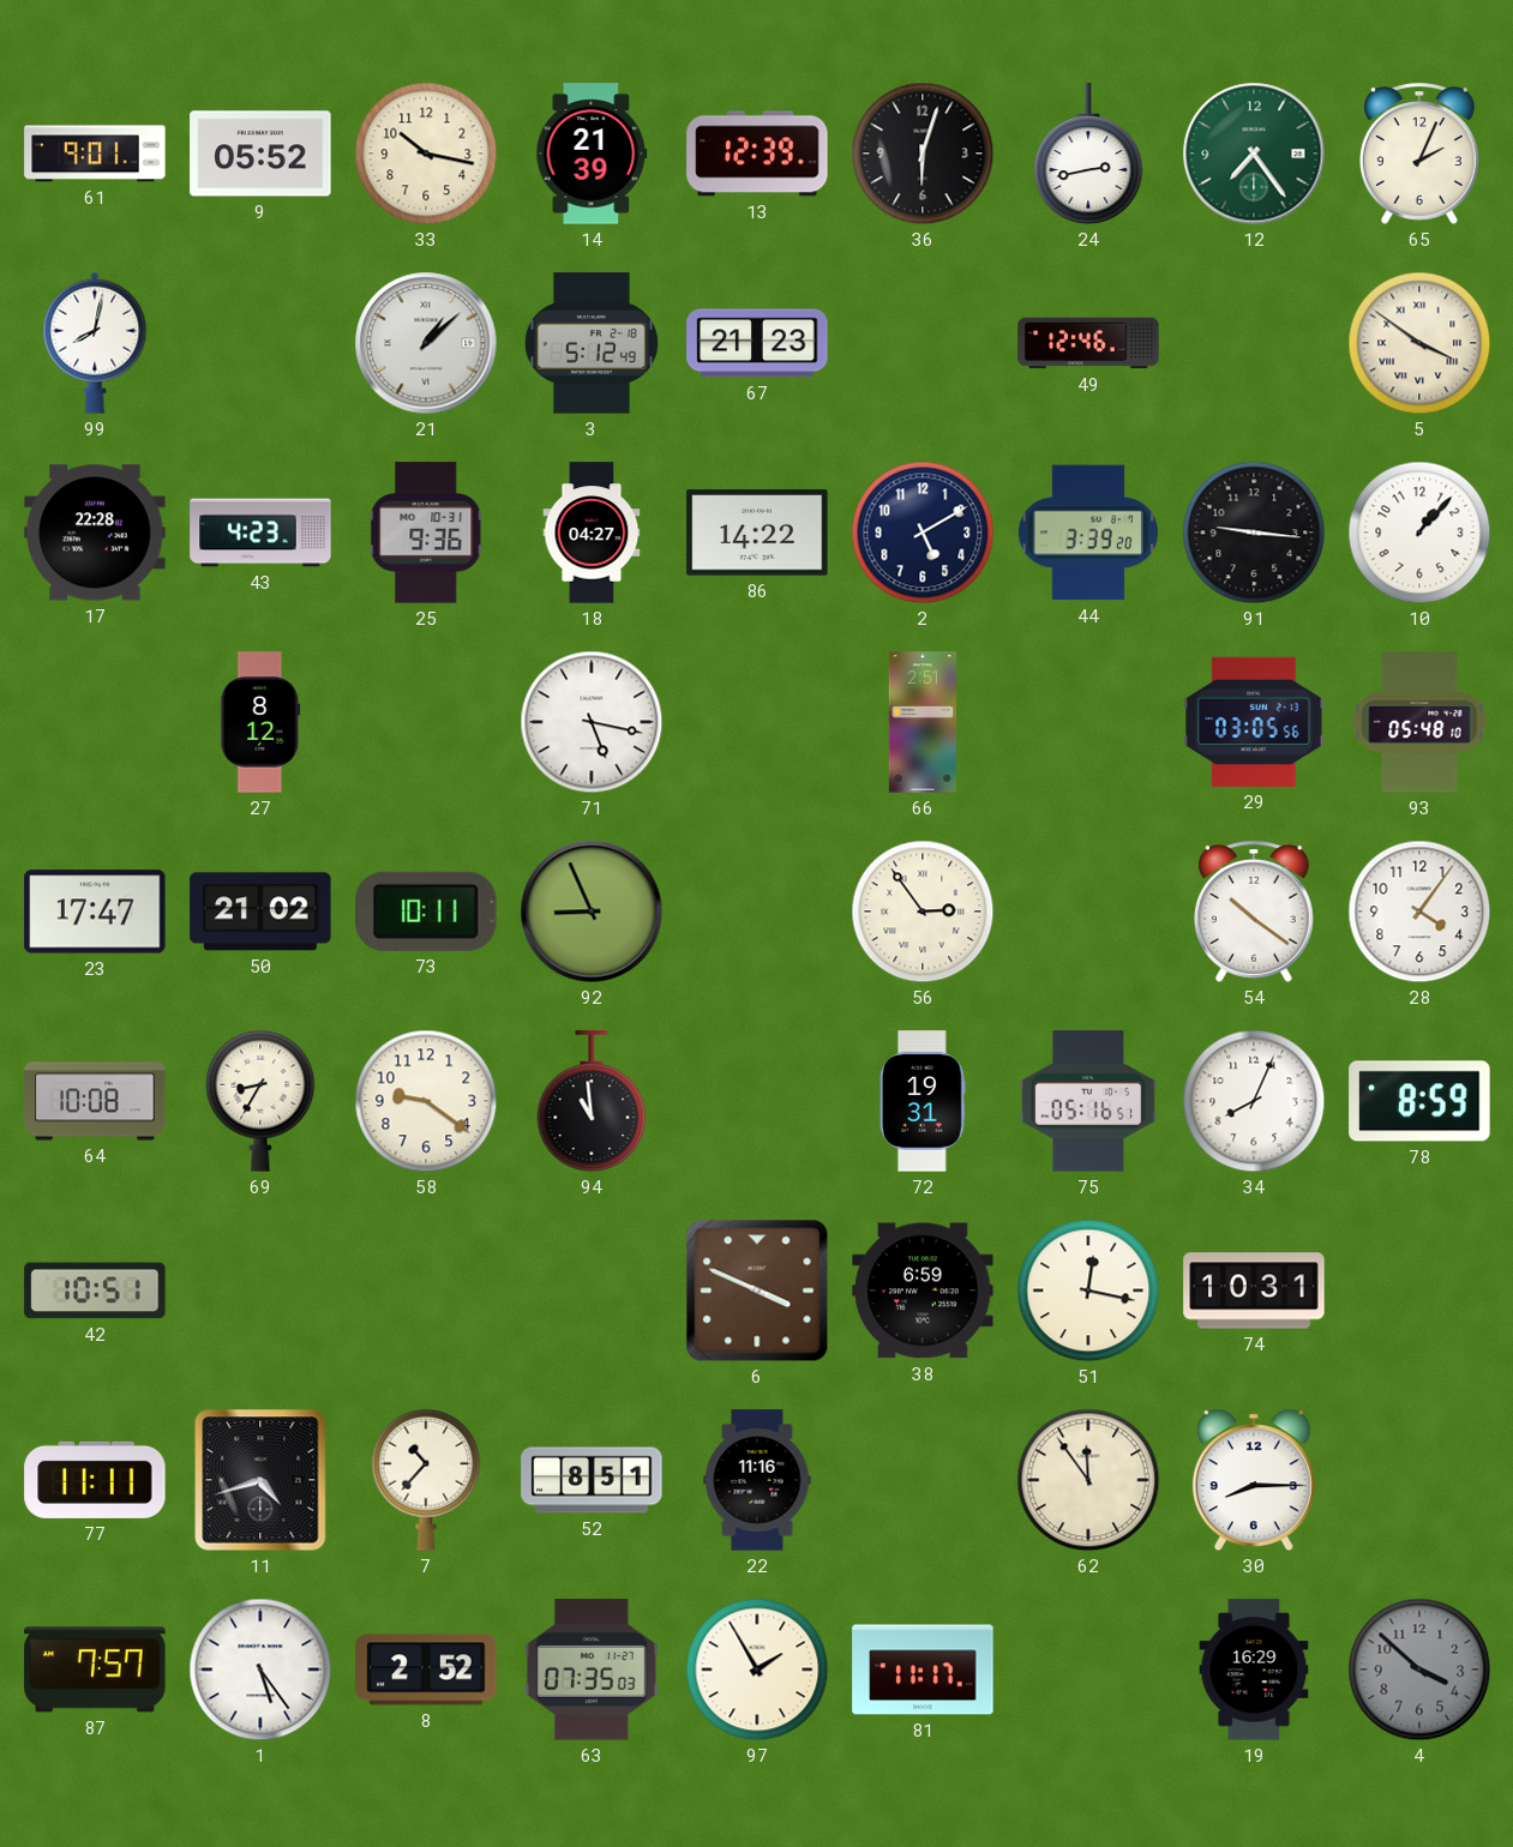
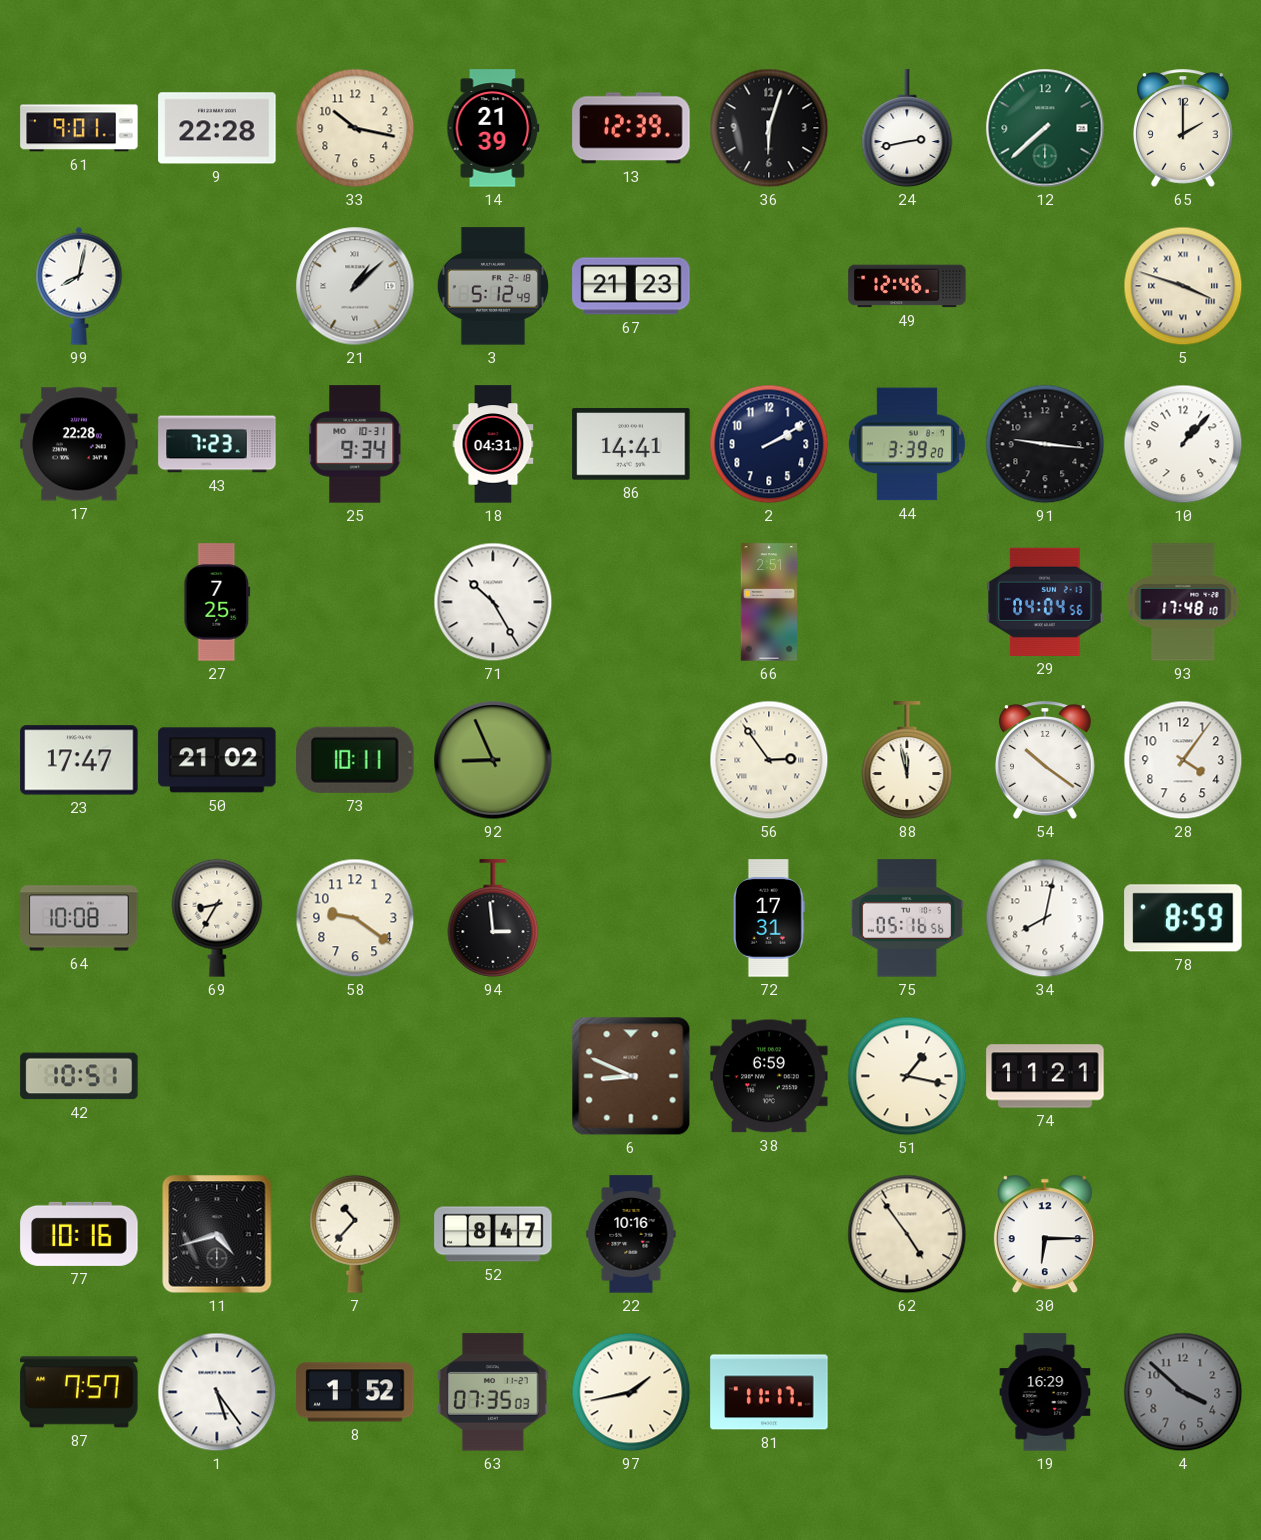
9: 05:52 -> 22:28 (217, 128)
12: 7:24 -> 7:38 (1045, 128)
65: 2:04 -> 2:00 (1183, 128)
5: 3:51 -> 3:48 (1183, 286)
43: 4:23 -> 7:23 (217, 444)
25: 9:36 -> 9:34 (355, 444)
18: 04:27 -> 04:31 (493, 444)
86: 14:22 -> 14:41 (631, 444)
2: 5:10 -> 2:10 (769, 444)
27: 8:12 -> 7:25 (217, 602)
71: 5:17 -> 10:25 (493, 602)
29: 03:05 -> 04:04 (1045, 602)
93: 05:48 -> 17:48 (1183, 602)
88: none -> 11:58 (907, 760)
94: 10:59 -> 2:59 (493, 918)
72: 19:31 -> 17:31 (769, 918)
75: 05:16:51 -> 05:16:56 (907, 918)
34: 8:04 -> 8:02 (1045, 918)
6: 3:49 -> 8:49 (631, 1076)
51: 12:17 -> 1:17 (907, 1076)
74: 10:31 -> 11:21 (1045, 1076)
77: 11:11 -> 10:16 (79, 1234)
52: 8:51 -> 8:47 (493, 1234)
22: 11:16 -> 10:16 (631, 1234)
62: 11:54 -> 4:54 (907, 1234)
30: 8:15 -> 6:15 (1045, 1234)
8: 2:52 -> 1:52 (355, 1392)
97: 1:55 -> 1:43 (631, 1392)
